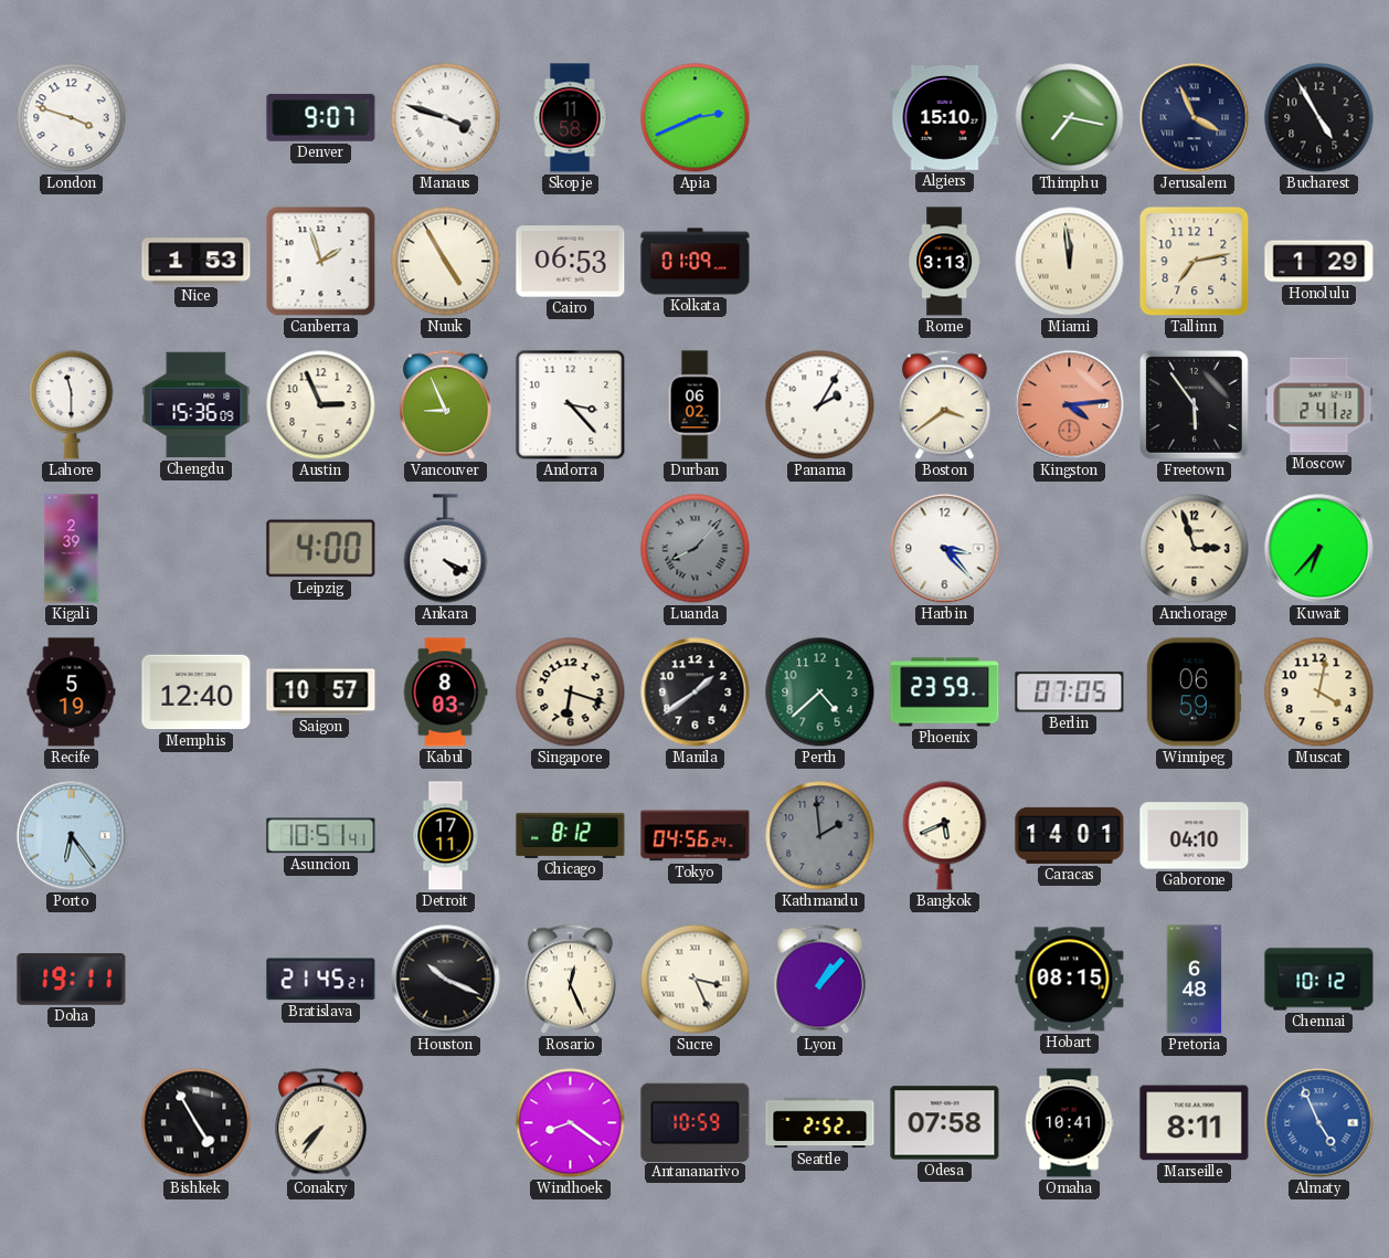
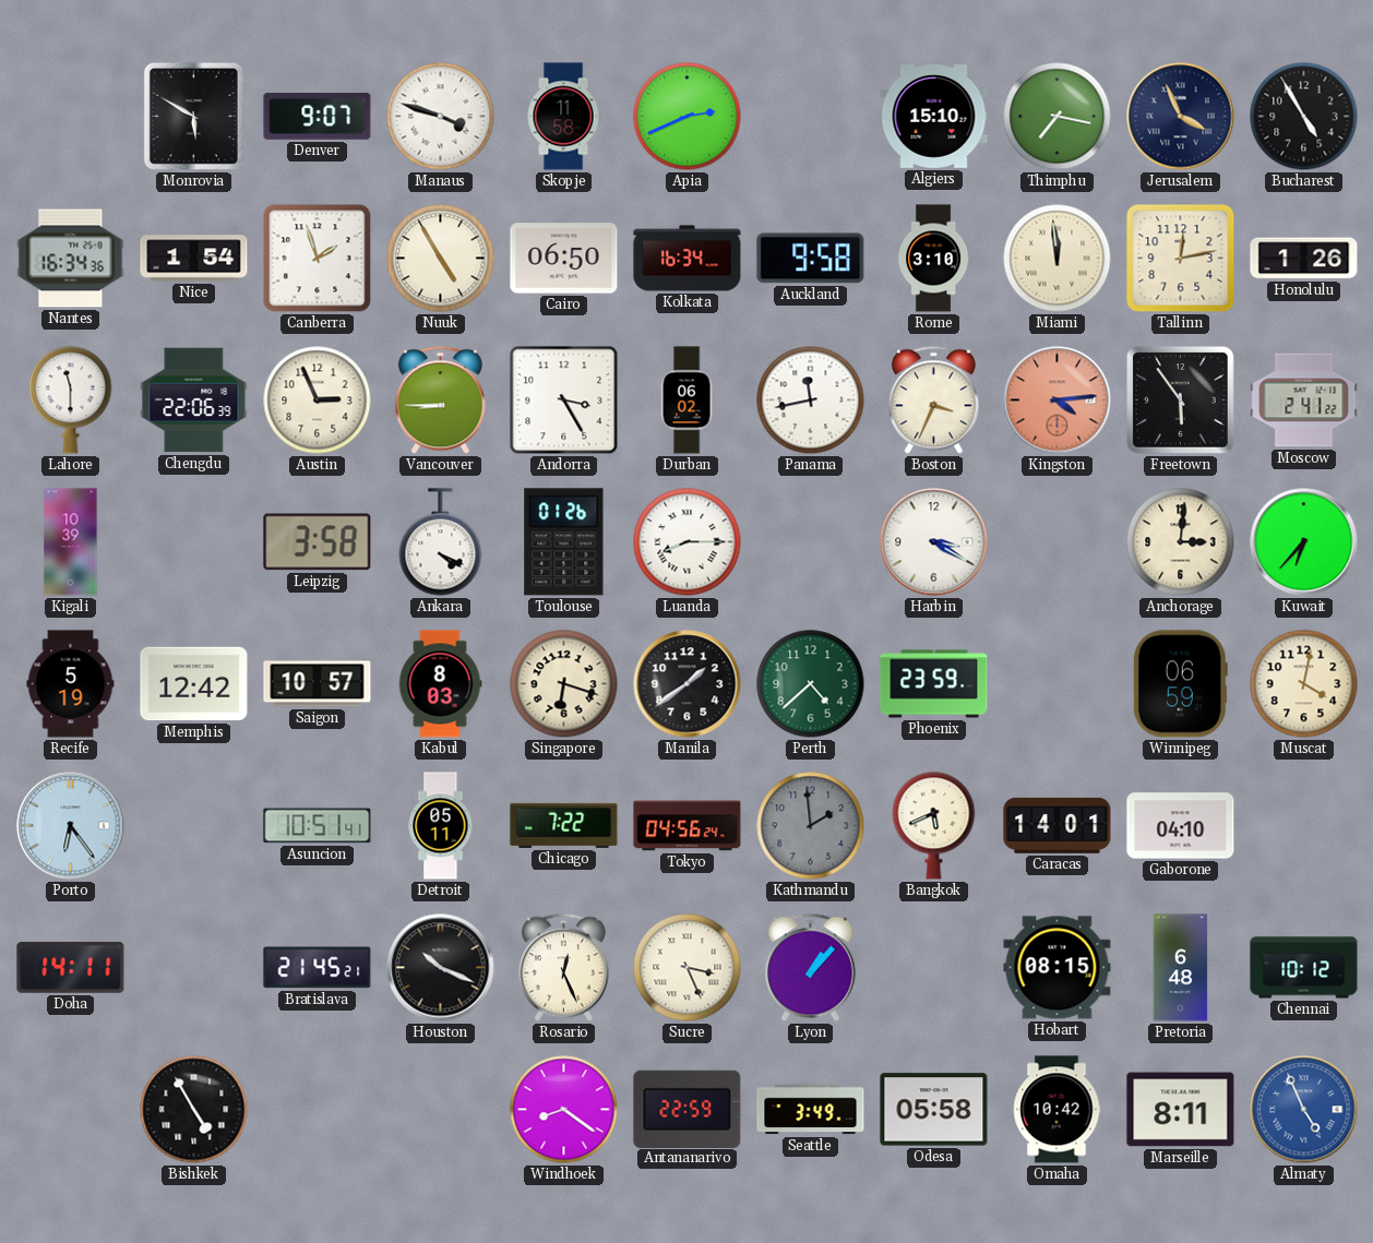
London: 3:48 -> none (72, 118)
Monrovia: none -> 5:50 (193, 116)
Nantes: none -> 16:34 (71, 259)
Nice: 1:53 -> 1:54 (194, 259)
Cairo: 06:53 -> 06:50 (564, 259)
Kolkata: 01:09 -> 16:34 (688, 259)
Auckland: none -> 9:58 (811, 259)
Rome: 3:13 -> 3:10 (934, 259)
Tallinn: 7:13 -> 12:13 (1181, 259)
Honolulu: 1:29 -> 1:26 (1304, 259)
Chengdu: 15:36 -> 22:06 (194, 401)
Vancouver: 8:56 -> 8:45 (440, 401)
Andorra: 3:23 -> 3:25 (564, 401)
Panama: 2:05 -> 11:43 (811, 401)
Boston: 3:39 -> 3:34 (933, 401)
Kigali: 2:39 -> 10:39 (71, 542)
Leipzig: 4:00 -> 3:58 (318, 542)
Toulouse: none -> 01:26 (564, 542)
Luanda: 8:07 -> 8:15 (688, 542)
Luanda dial: grey -> white (688, 542)
Harbin: 3:23 -> 3:20 (934, 542)
Anchorage: 2:57 -> 3:01 (1181, 542)
Memphis: 12:40 -> 12:42 (194, 684)
Berlin: 07:05 -> none (1070, 693)
Detroit: 17:11 -> 05:11 (441, 826)
Chicago: 8:12 -> 7:22 (564, 825)
Doha: 19:11 -> 14:11 (71, 968)
Conakry: 7:36 -> none (320, 1123)
Antananarivo: 10:59 -> 22:59 (688, 1109)
Seattle: 2:52 -> 3:49 (811, 1110)
Odesa: 07:58 -> 05:58 (934, 1110)
Omaha: 10:41 -> 10:42 (1056, 1110)
